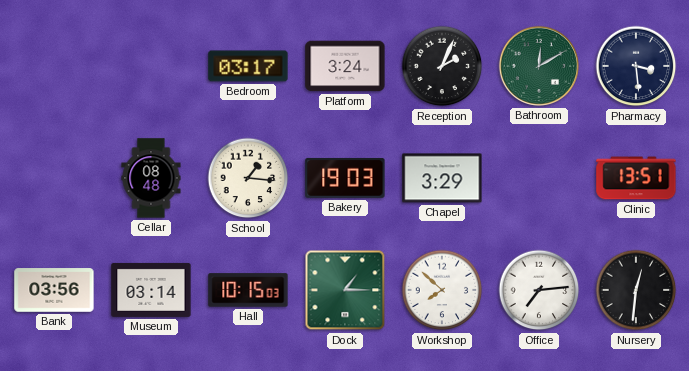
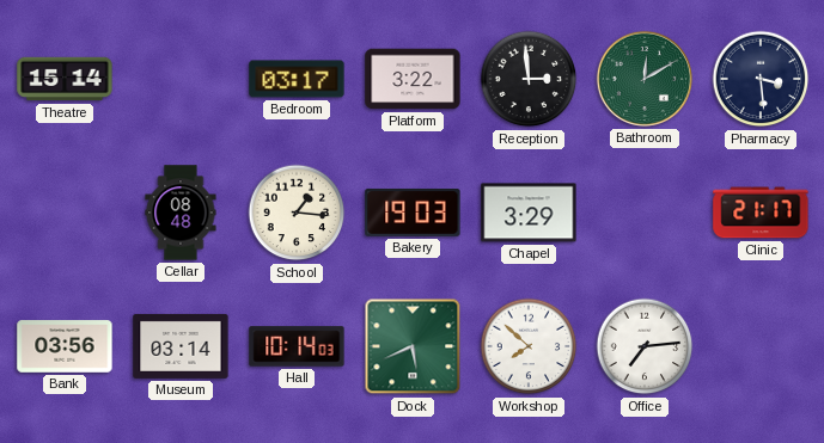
Theatre: none -> 15:14 (65, 79)
Platform: 3:24 -> 3:22 (413, 79)
Reception: 2:04 -> 2:59 (529, 79)
Clinic: 13:51 -> 21:17 (761, 213)
Hall: 10:15 -> 10:14 (297, 346)
Dock: 1:15 -> 5:41 (413, 346)
Nursery: 12:31 -> none (636, 290)
